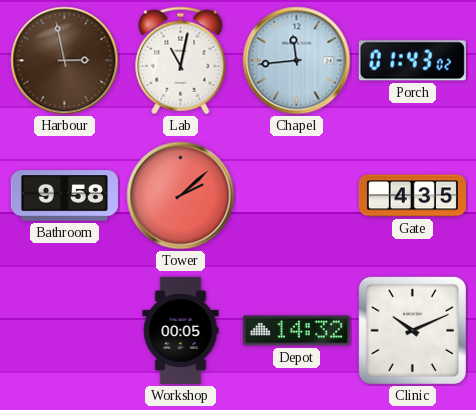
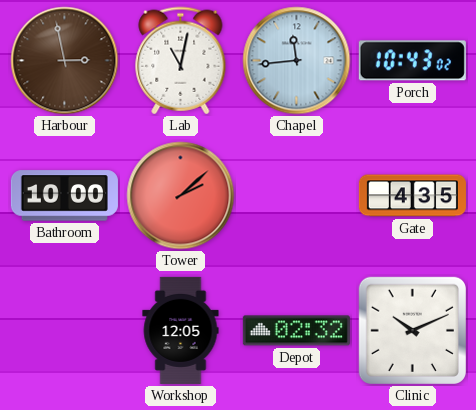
Porch: 01:43 -> 10:43 (412, 61)
Bathroom: 9:58 -> 10:00 (64, 196)
Workshop: 00:05 -> 12:05 (181, 330)
Depot: 14:32 -> 02:32 (296, 331)
